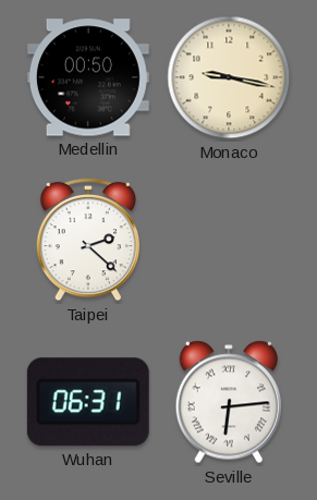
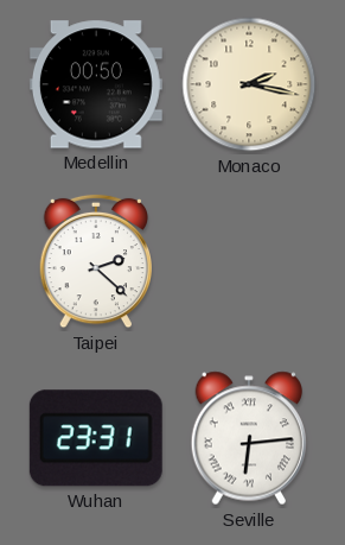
Monaco: 9:17 -> 2:17 (249, 84)
Wuhan: 06:31 -> 23:31 (96, 438)
